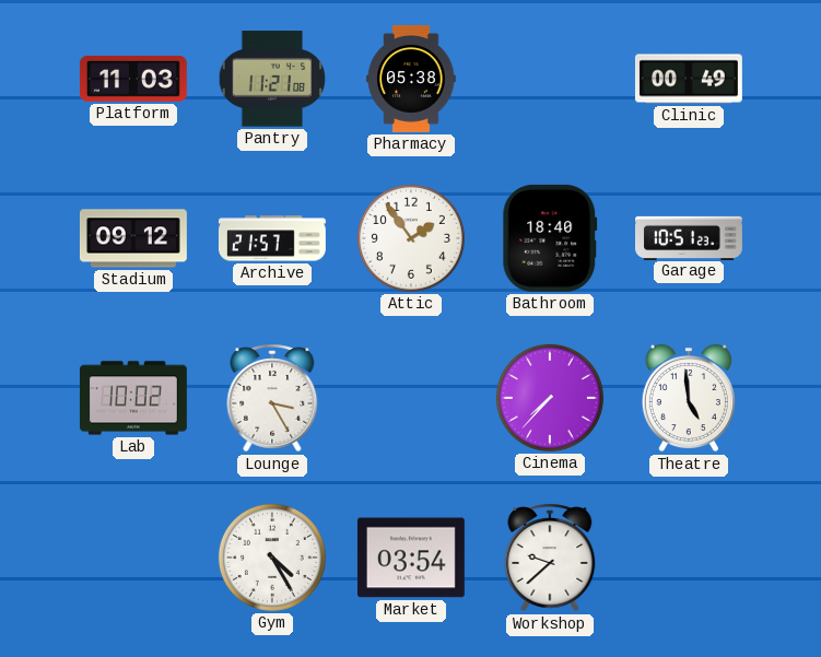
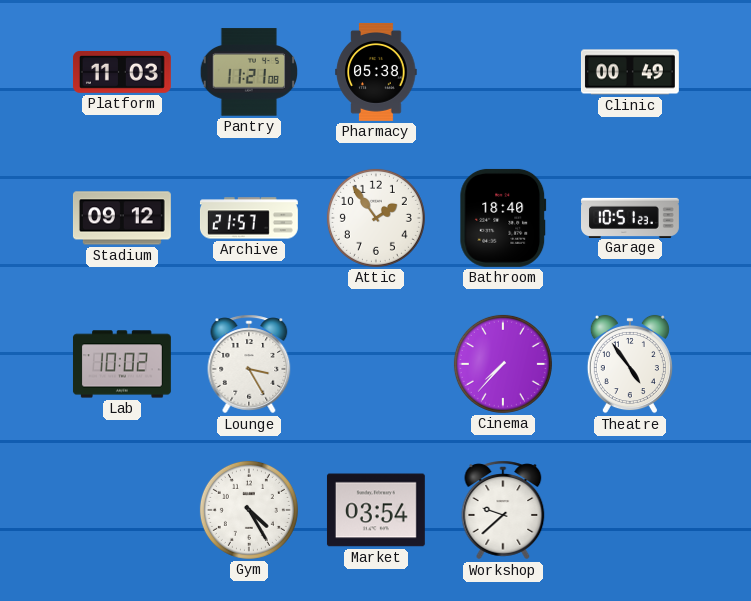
Theatre: 4:59 -> 4:54 (630, 364)
